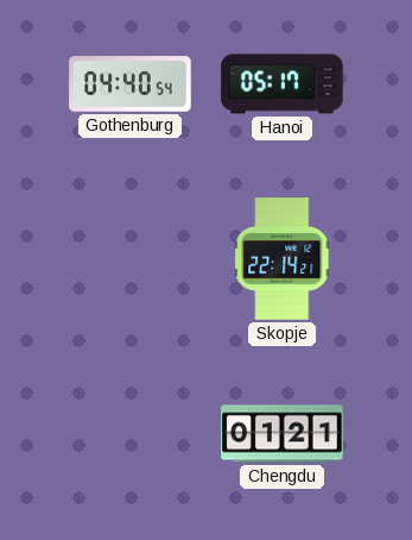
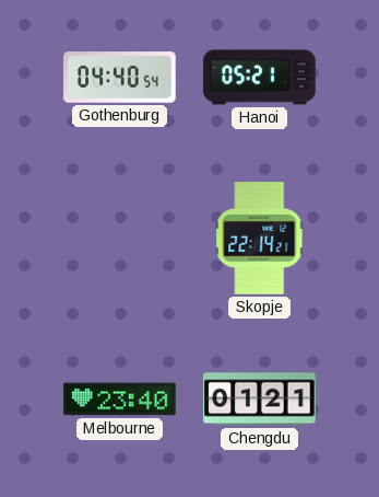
Hanoi: 05:17 -> 05:21 (260, 78)
Melbourne: none -> 23:40 (120, 400)
